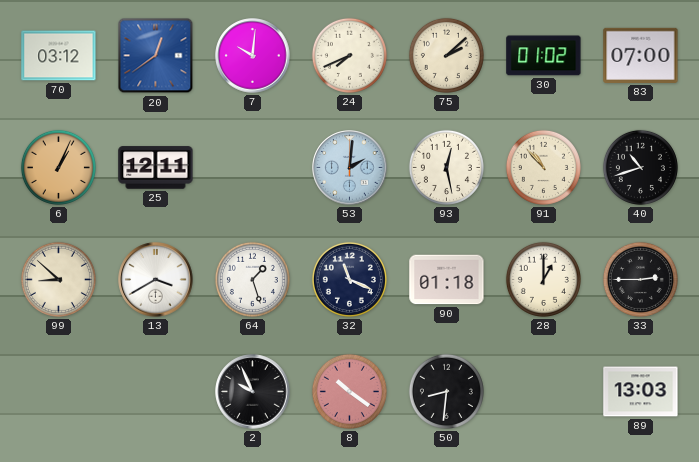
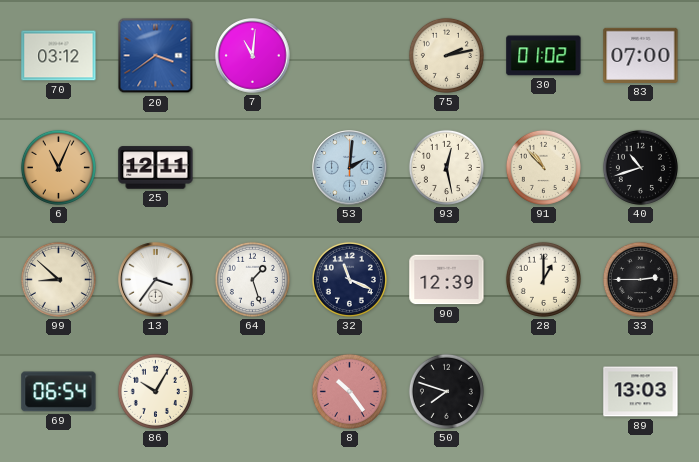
20: 12:39 -> 3:39 (156, 56)
7: 10:01 -> 11:01 (253, 56)
24: 7:41 -> none (349, 55)
75: 2:08 -> 2:13 (446, 55)
6: 1:04 -> 11:04 (58, 167)
13: 3:40 -> 3:36 (156, 280)
90: 01:18 -> 12:39 (447, 280)
69: none -> 06:54 (59, 392)
86: none -> 10:05 (155, 391)
2: 9:56 -> none (253, 392)
8: 10:21 -> 10:24 (349, 391)
50: 8:31 -> 7:48 (446, 391)
